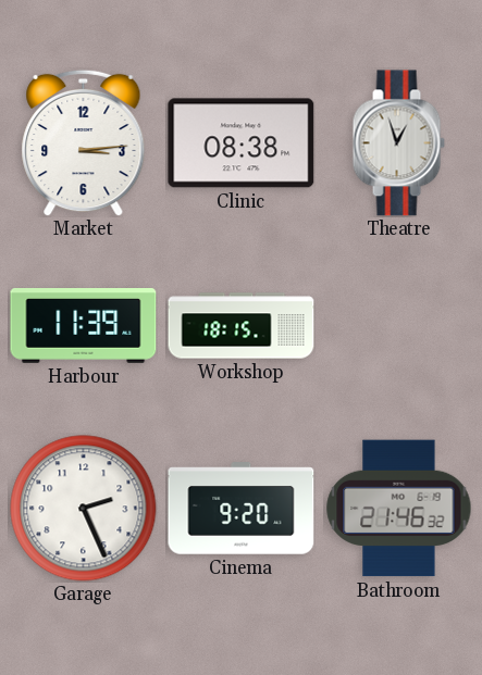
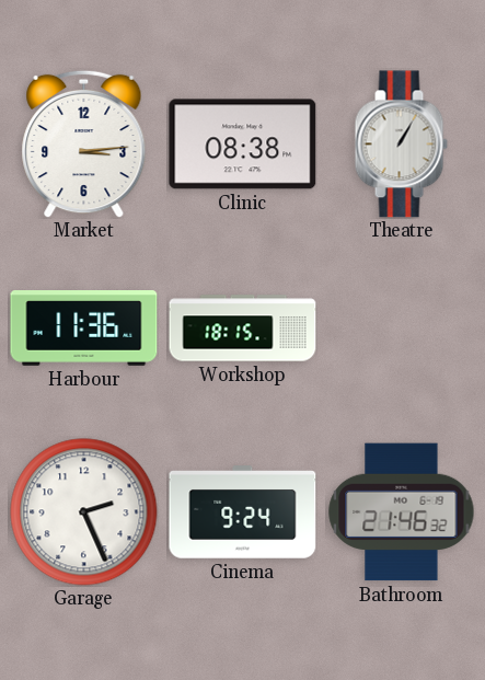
Theatre: 12:57 -> 1:05 (401, 145)
Harbour: 11:39 -> 11:36 (84, 329)
Cinema: 9:20 -> 9:24 (243, 512)
